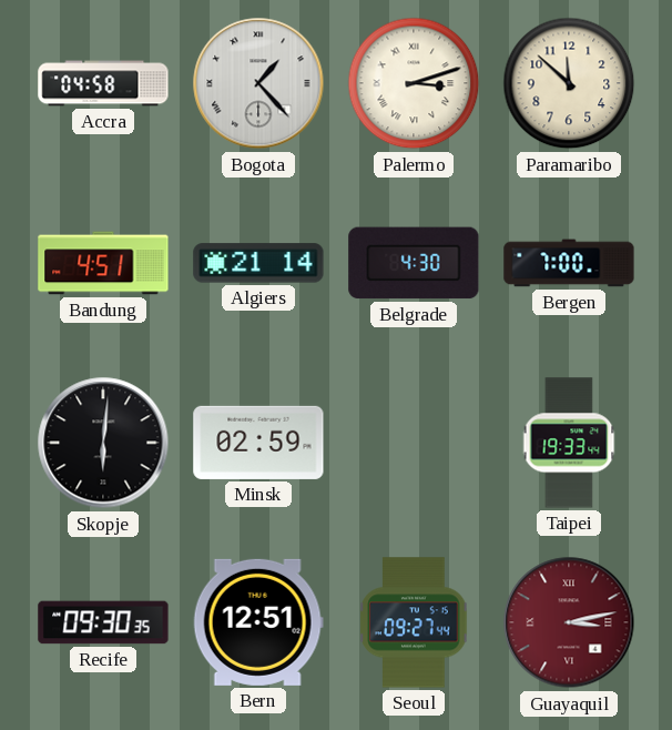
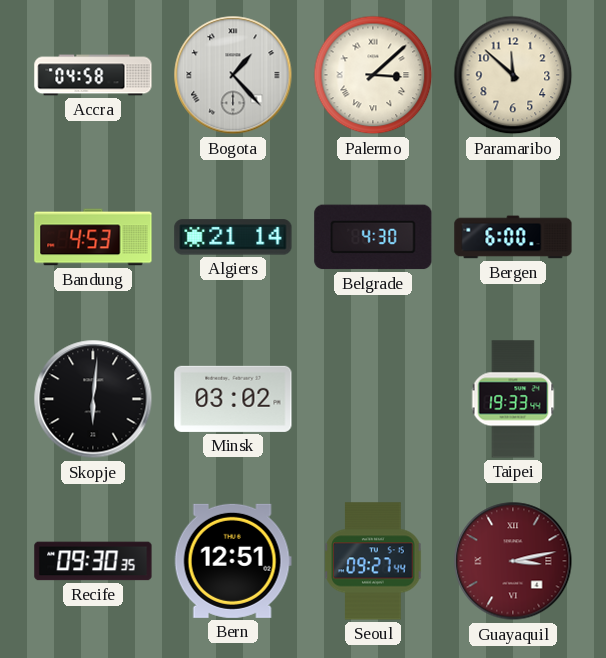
Palermo: 3:12 -> 3:08 (373, 75)
Bandung: 4:51 -> 4:53 (93, 237)
Bergen: 7:00 -> 6:00 (513, 237)
Minsk: 02:59 -> 03:02 (233, 399)
